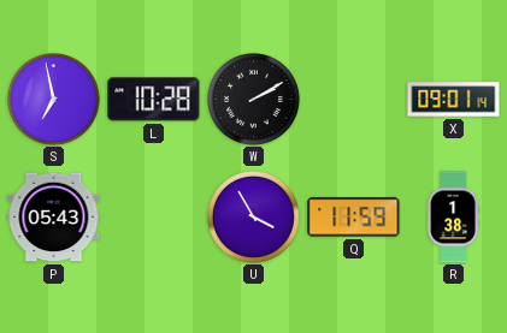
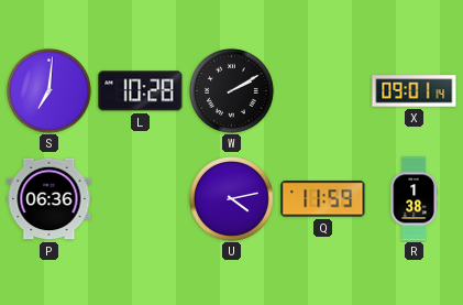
S: 6:58 -> 7:01 (49, 91)
P: 05:43 -> 06:36 (49, 199)
U: 3:55 -> 4:13 (232, 199)
